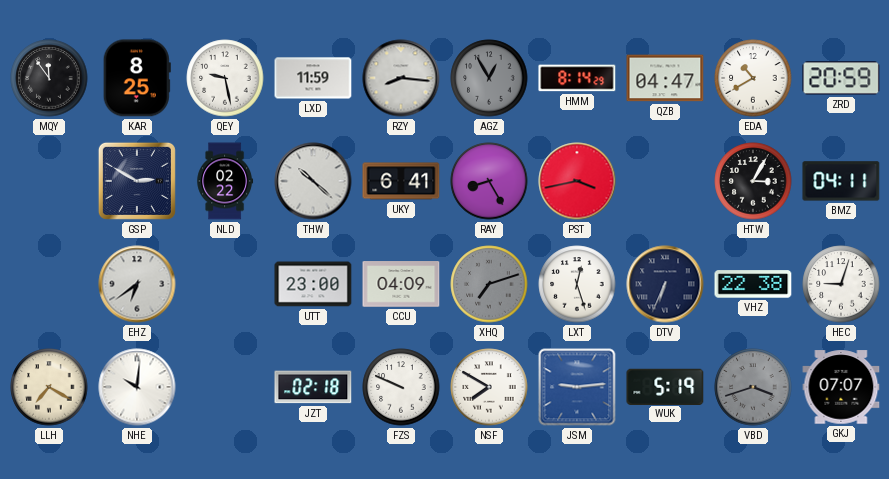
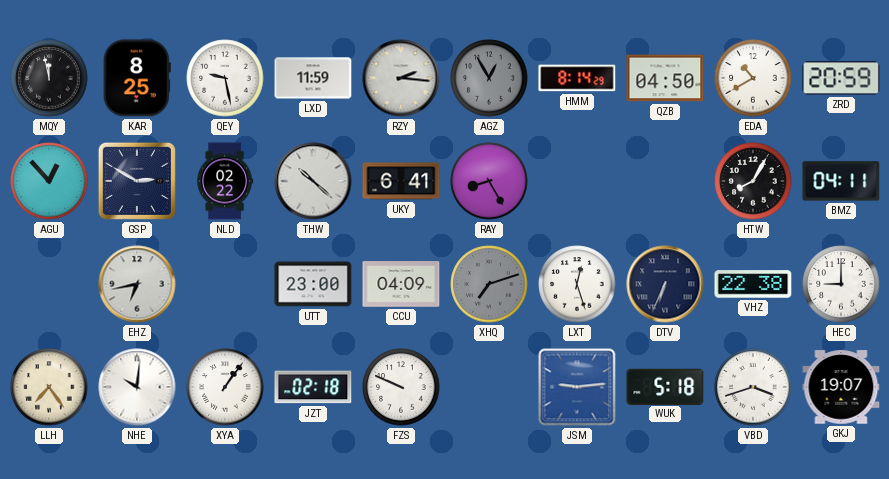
MQY: 11:54 -> 11:58 (49, 78)
RZY: 8:16 -> 2:16 (401, 78)
QZB: 04:47 -> 04:50 (665, 78)
AGU: none -> 12:53 (49, 181)
PST: 3:43 -> none (577, 181)
HTW: 3:05 -> 8:05 (753, 181)
EHZ: 6:39 -> 6:43 (137, 284)
HEC: 9:03 -> 9:00 (841, 284)
LLH: 7:20 -> 7:24 (49, 387)
XYA: none -> 1:06 (225, 387)
NSF: 7:50 -> none (489, 387)
WUK: 5:19 -> 5:18 (665, 386)
VBD dial: grey -> white (753, 387)
GKJ: 07:07 -> 19:07 (841, 387)
